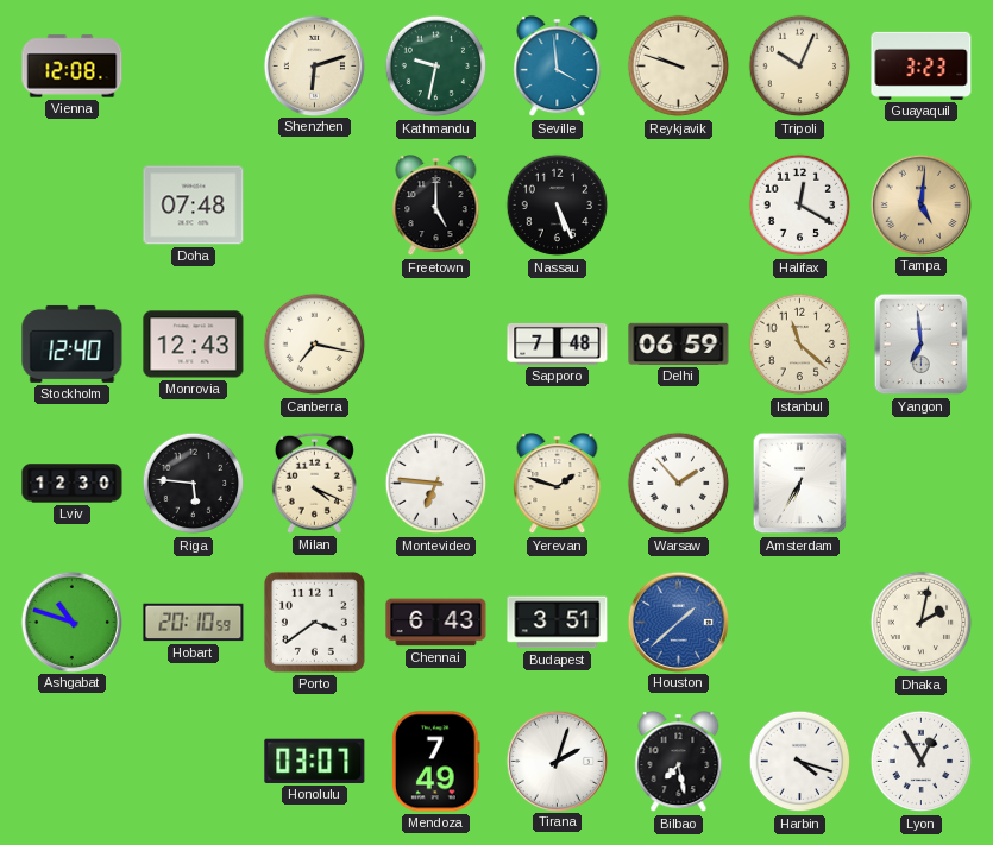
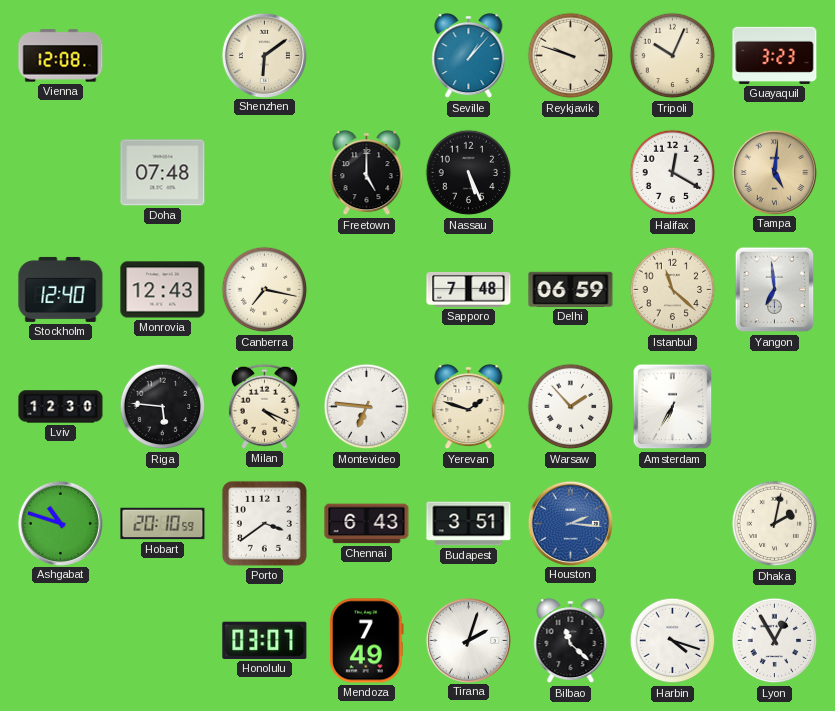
Shenzhen: 6:12 -> 6:09 (264, 55)
Kathmandu: 9:32 -> none (436, 67)
Seville: 3:59 -> 1:07 (469, 56)
Houston: 1:38 -> 2:16 (570, 523)
Bilbao: 7:28 -> 11:22 (571, 641)
